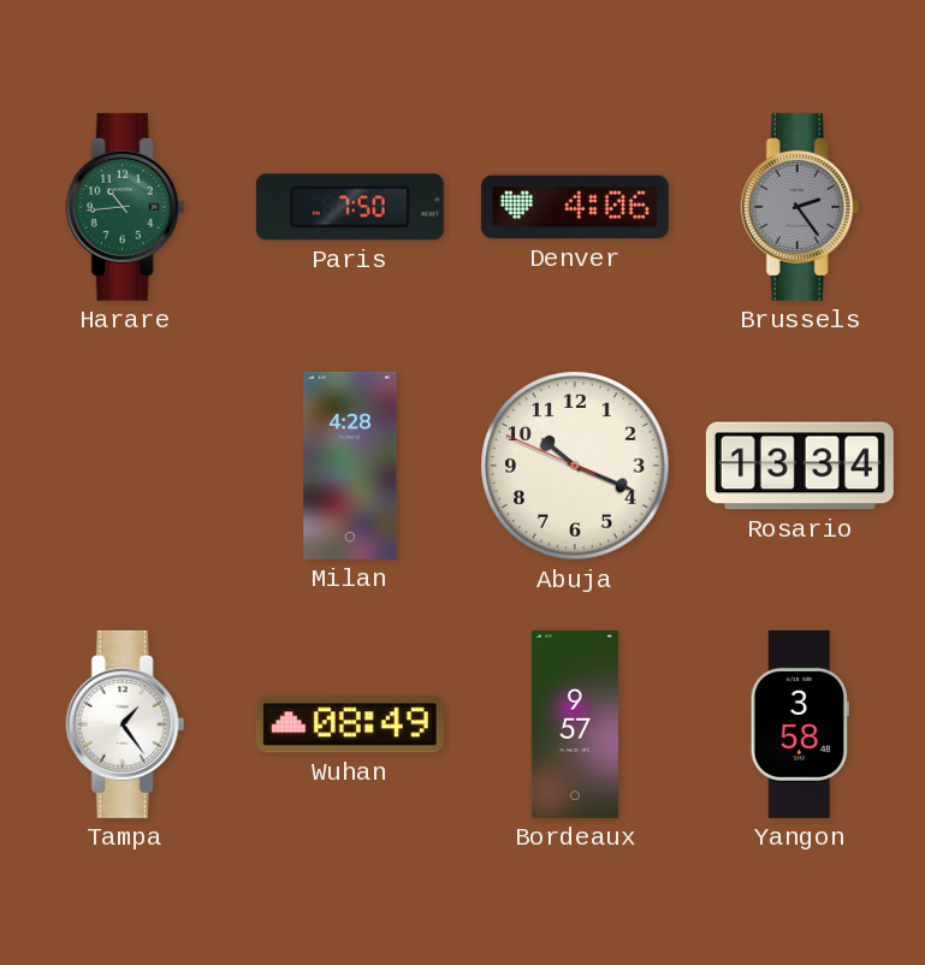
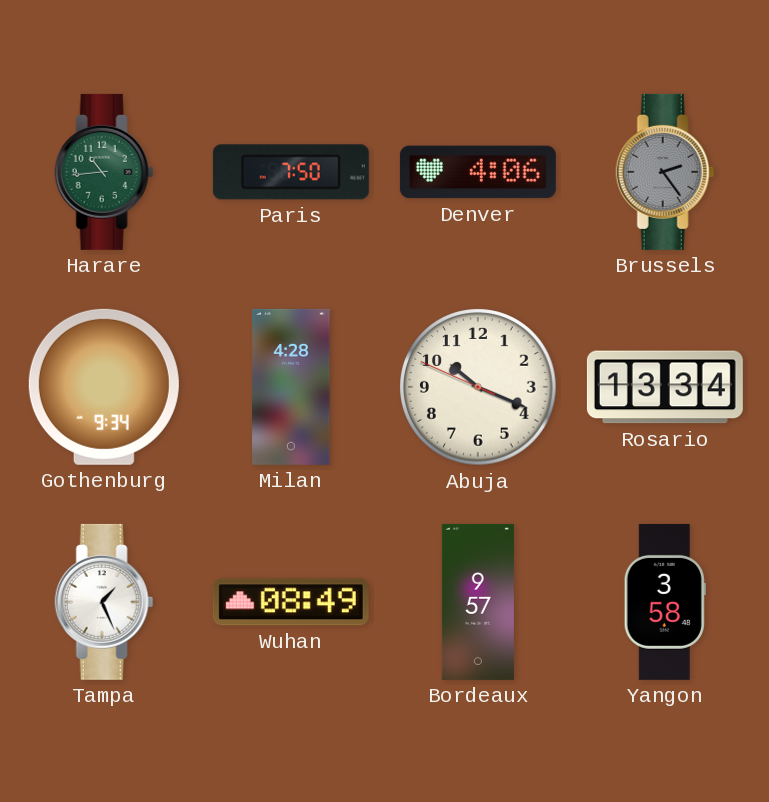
Gothenburg: none -> 9:34 (104, 387)
Tampa: 1:24 -> 1:26 (104, 602)
